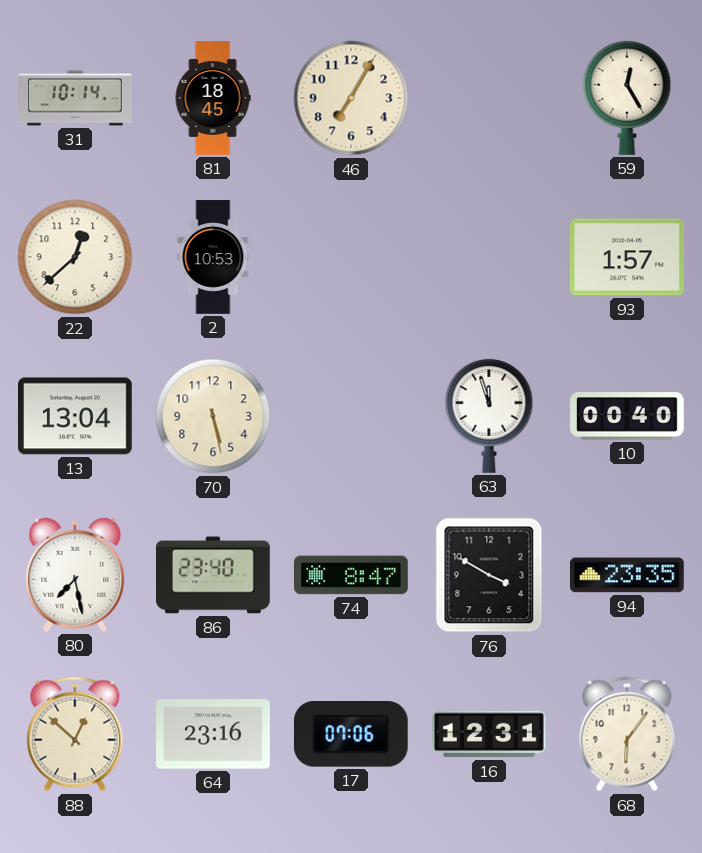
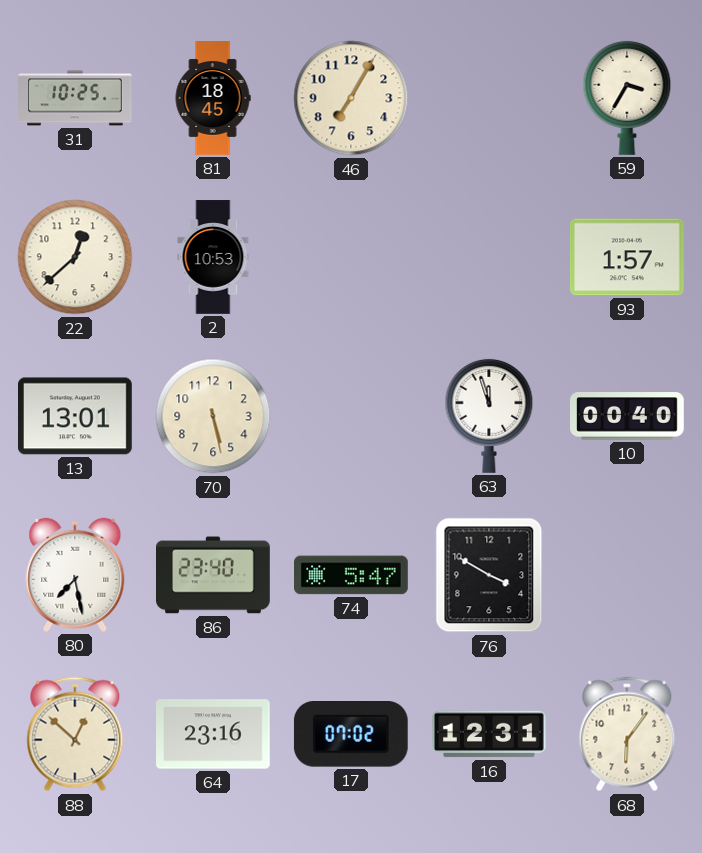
31: 10:14 -> 10:25 (75, 98)
59: 12:25 -> 3:35 (627, 98)
13: 13:04 -> 13:01 (76, 416)
74: 8:47 -> 5:47 (352, 575)
94: 23:35 -> none (628, 575)
17: 07:06 -> 07:02 (351, 735)
